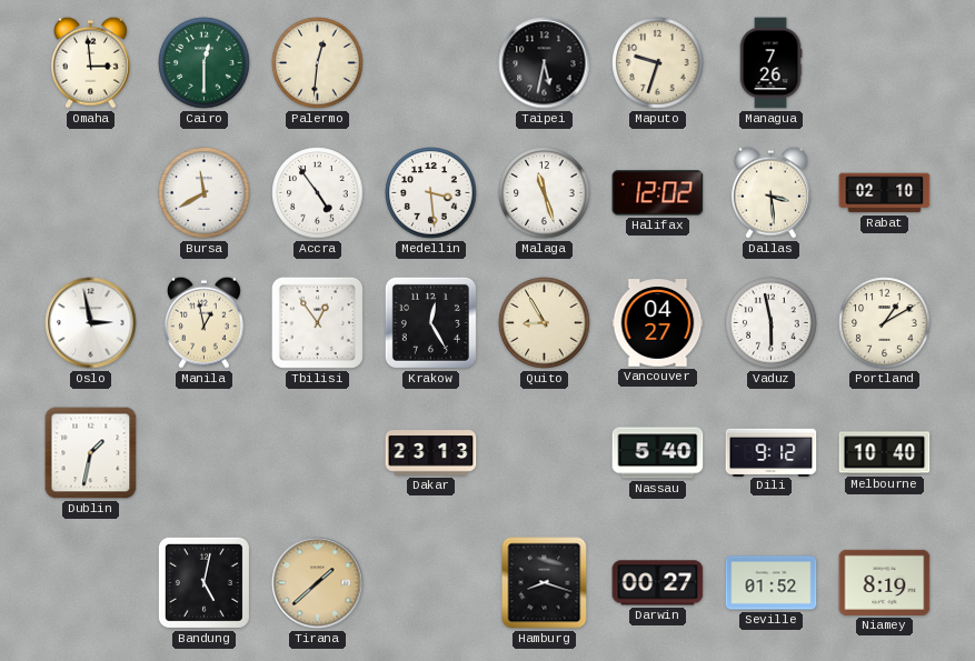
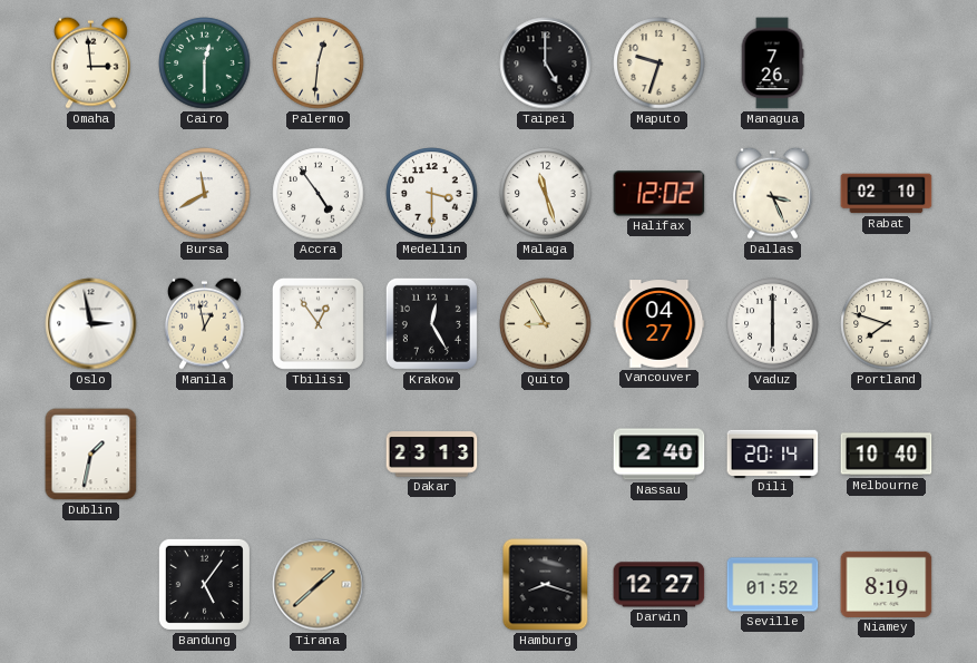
Taipei: 5:32 -> 5:00 (546, 64)
Medellin: 3:29 -> 3:30 (432, 194)
Dallas: 3:29 -> 3:26 (772, 193)
Vaduz: 5:58 -> 6:00 (773, 324)
Portland: 1:10 -> 7:48 (887, 324)
Nassau: 5:40 -> 2:40 (660, 455)
Dili: 9:12 -> 20:14 (773, 454)
Bandung: 5:02 -> 5:06 (204, 584)
Darwin: 00:27 -> 12:27 (660, 585)
